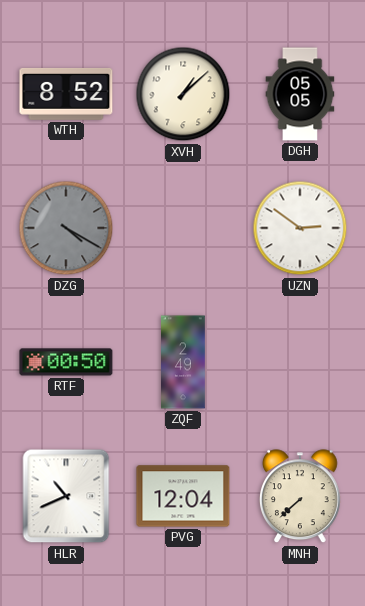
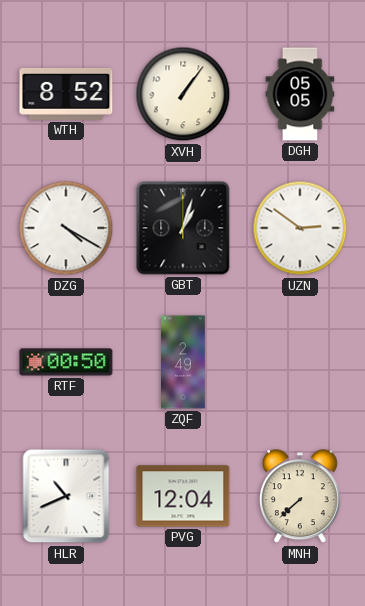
XVH: 1:08 -> 1:06 (183, 94)
DZG dial: grey -> white (66, 228)
GBT: none -> 1:03 (183, 228)
